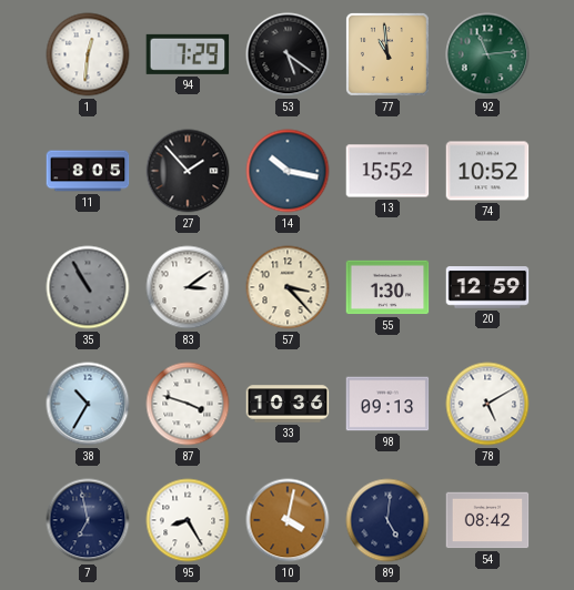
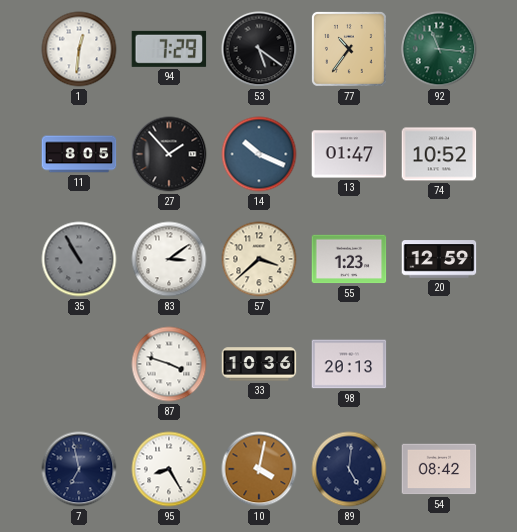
77: 10:59 -> 10:36 (349, 49)
92: 11:14 -> 11:16 (439, 49)
14: 10:17 -> 10:19 (259, 154)
13: 15:52 -> 01:47 (349, 154)
57: 3:23 -> 3:38 (259, 259)
55: 1:30 -> 1:23 (349, 259)
38: 10:35 -> none (88, 404)
98: 09:13 -> 20:13 (349, 364)
78: 5:10 -> none (487, 404)
